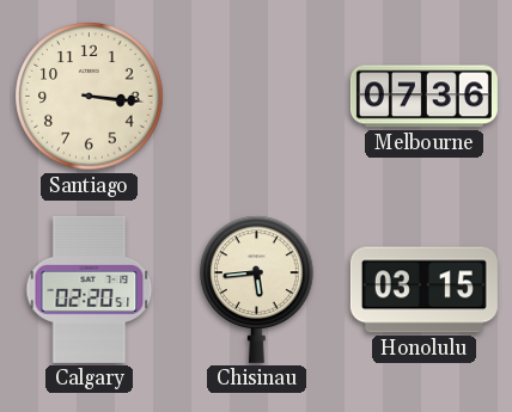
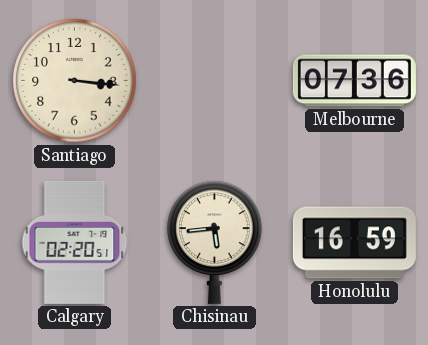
Honolulu: 03:15 -> 16:59 (354, 243)
